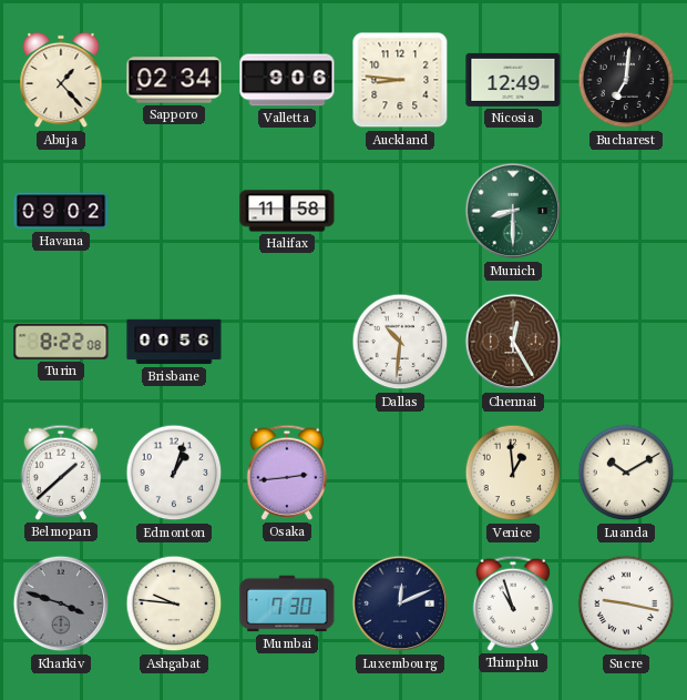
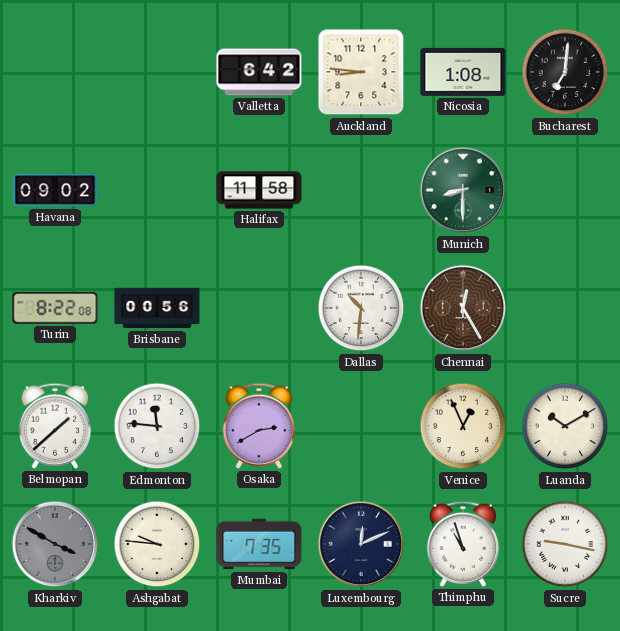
Abuja: 1:23 -> none (61, 80)
Sapporo: 02:34 -> none (174, 80)
Valletta: 9:06 -> 6:42 (259, 72)
Nicosia: 12:49 -> 1:08 (463, 72)
Edmonton: 1:03 -> 11:46 (157, 426)
Osaka: 2:44 -> 2:40 (259, 426)
Venice: 12:59 -> 12:56 (463, 426)
Kharkiv: 3:48 -> 3:50 (55, 544)
Mumbai: 7:30 -> 7:35 (259, 544)
